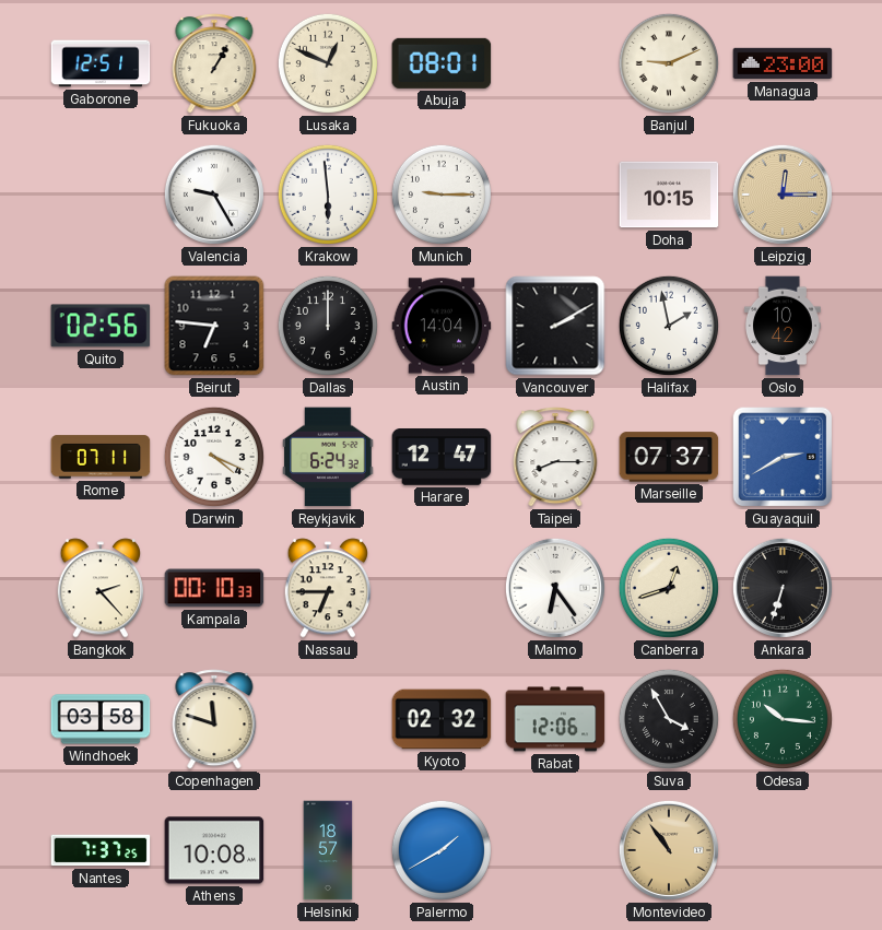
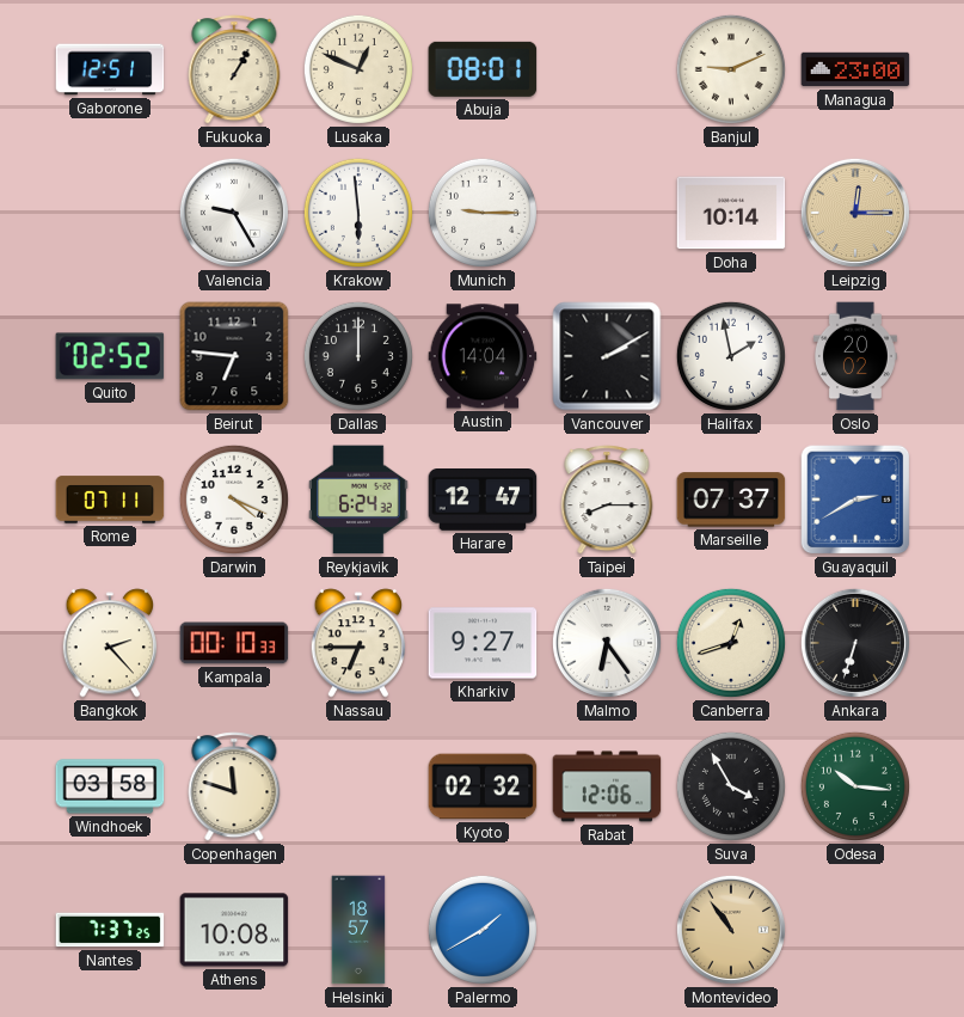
Doha: 10:15 -> 10:14 (731, 213)
Quito: 02:56 -> 02:52 (110, 356)
Oslo: 10:42 -> 20:02 (855, 356)
Kharkiv: none -> 9:27 (483, 643)
